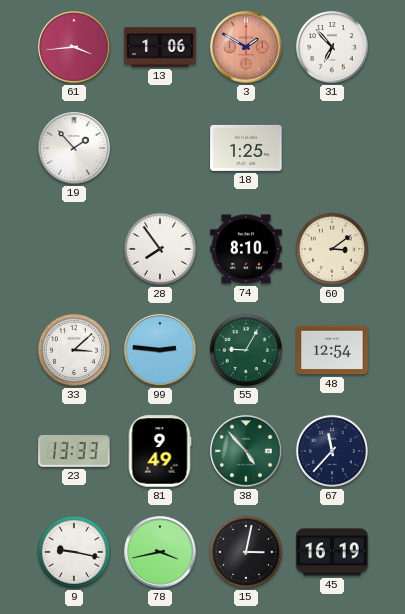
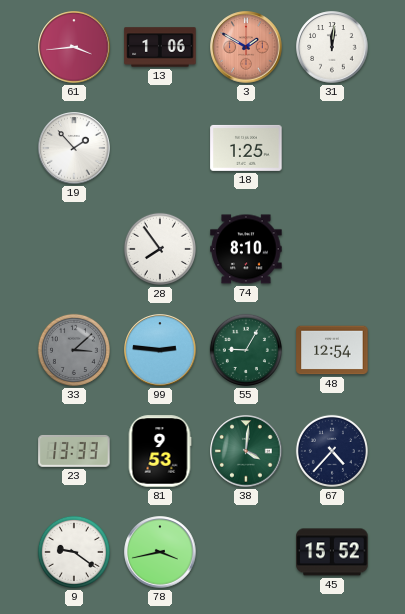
31: 6:53 -> 12:01 (332, 47)
60: 3:09 -> none (332, 249)
33 dial: white -> grey (74, 350)
81: 9:49 -> 9:53 (160, 451)
38: 4:53 -> 4:01 (246, 451)
67: 11:37 -> 4:37 (332, 451)
9: 9:17 -> 9:21 (74, 552)
15: 3:02 -> none (246, 552)
45: 16:19 -> 15:52 (332, 552)
